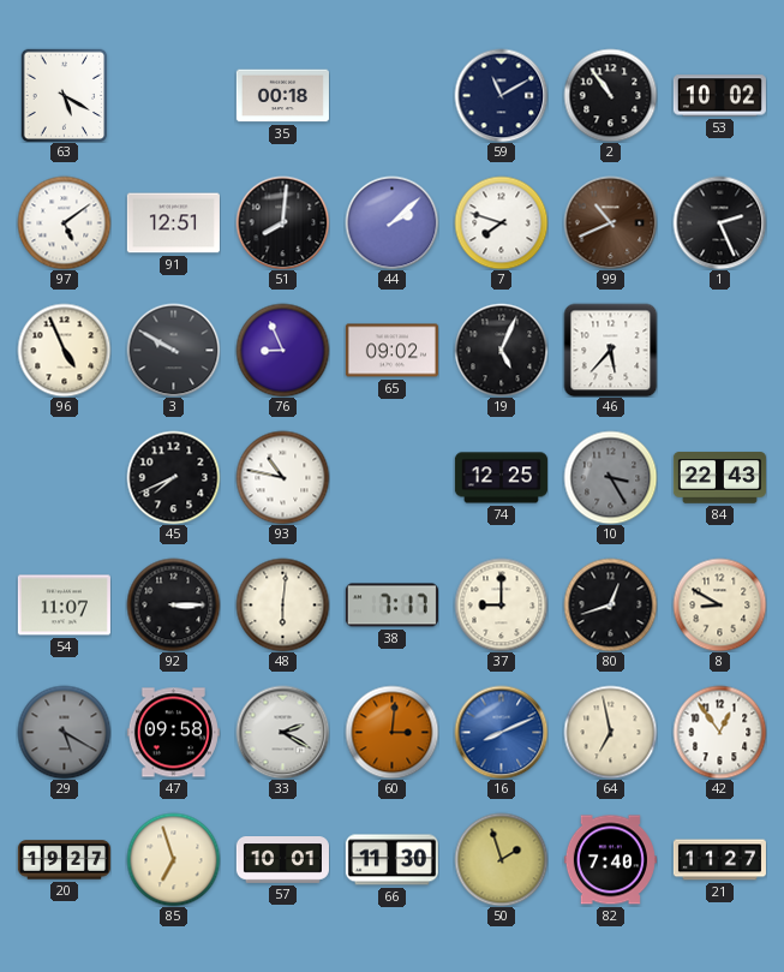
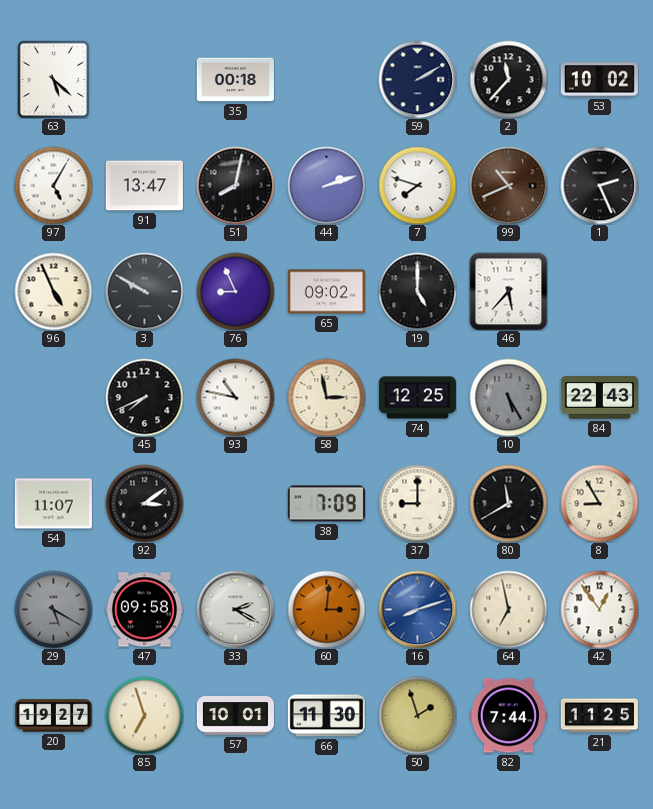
63: 5:20 -> 5:22 (54, 79)
59: 11:10 -> 2:10 (417, 79)
2: 10:54 -> 11:37 (508, 79)
97: 5:09 -> 5:05 (53, 185)
91: 12:51 -> 13:47 (144, 186)
51: 8:01 -> 8:02 (235, 185)
44: 2:08 -> 2:12 (326, 185)
19: 5:04 -> 5:00 (417, 291)
58: none -> 2:58 (326, 397)
10: 3:25 -> 5:25 (508, 397)
92: 3:15 -> 3:09 (144, 503)
48: 6:01 -> none (282, 604)
38: 7:17 -> 7:09 (326, 504)
80: 12:42 -> 11:40 (508, 503)
8: 8:50 -> 8:55 (599, 503)
16: 8:11 -> 8:12 (417, 609)
82: 7:40 -> 7:44 (508, 716)
21: 11:27 -> 11:25 (599, 716)
